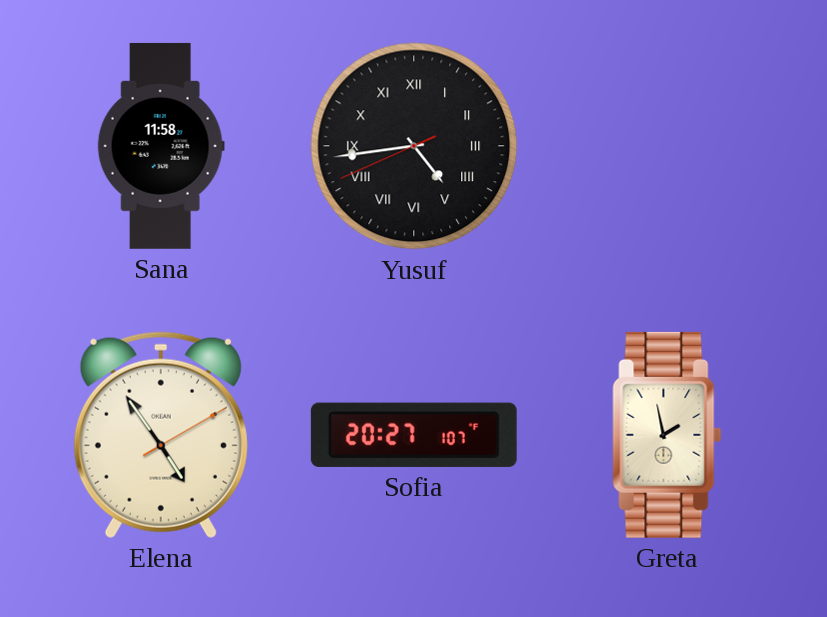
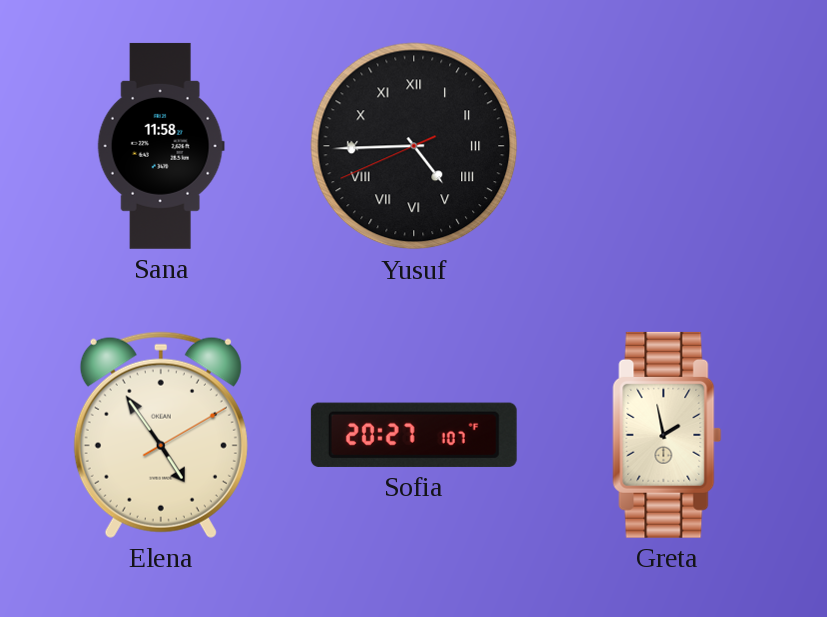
Yusuf: 4:43 -> 4:44 (414, 146)
